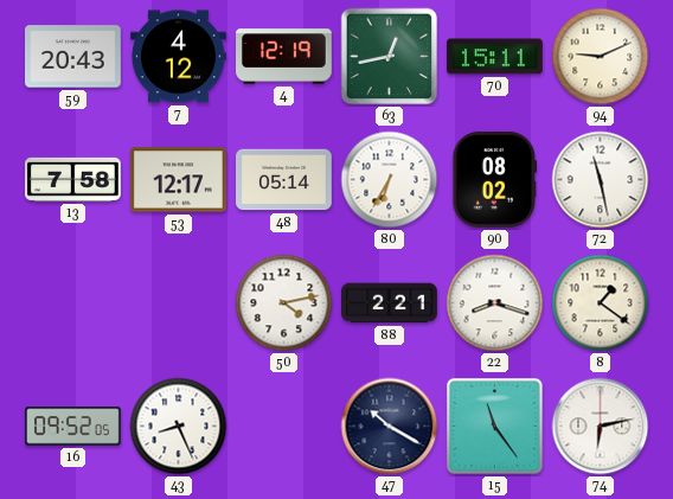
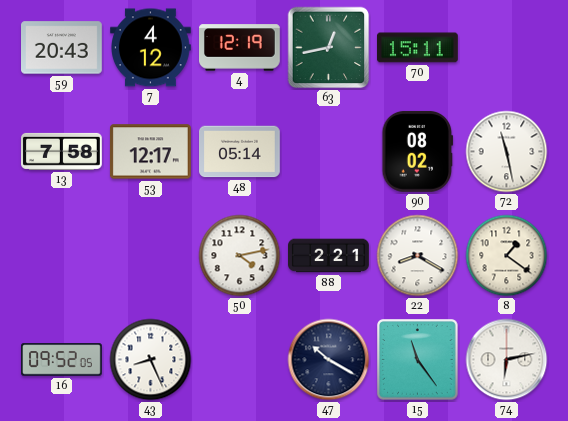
94: 9:11 -> none (601, 57)
80: 6:35 -> none (390, 180)
22: 8:18 -> 8:20 (418, 256)
